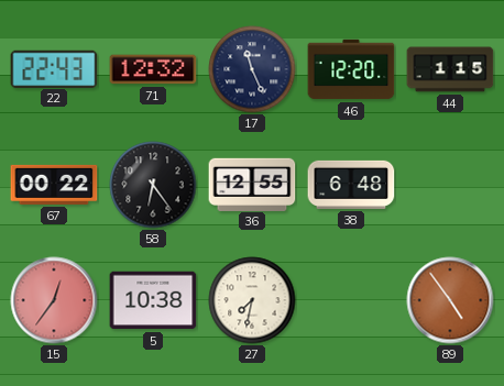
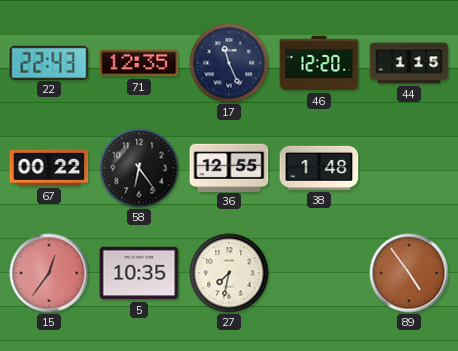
71: 12:32 -> 12:35 (139, 63)
38: 6:48 -> 1:48 (319, 168)
5: 10:38 -> 10:35 (139, 273)
